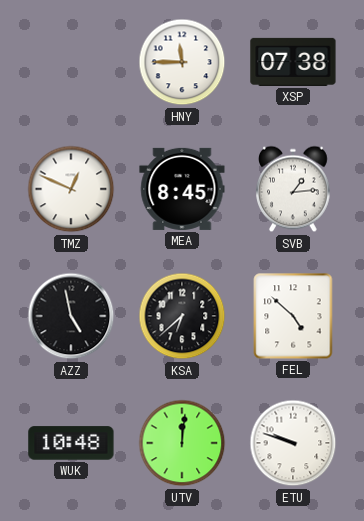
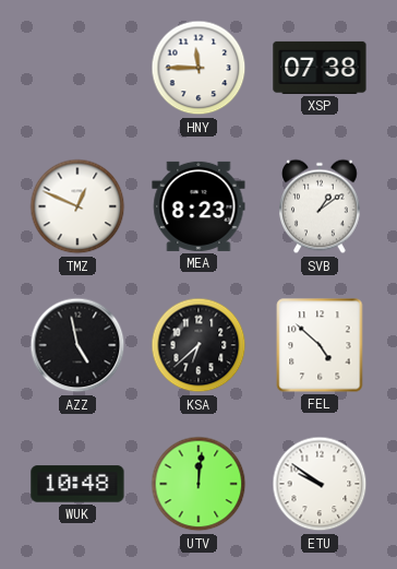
MEA: 8:45 -> 8:23 (198, 206)
SVB: 1:14 -> 1:09 (321, 206)
ETU: 9:48 -> 9:51 (320, 484)
